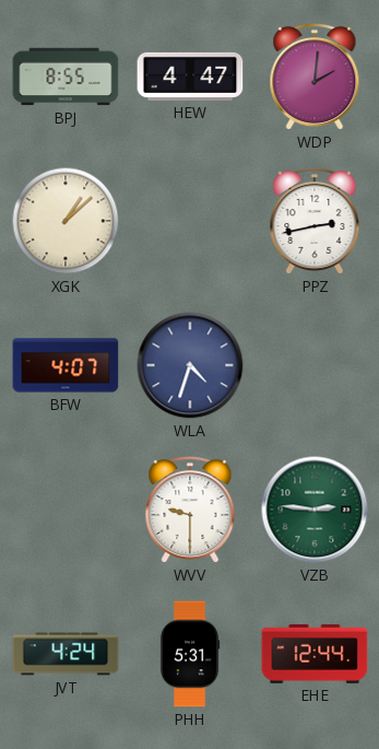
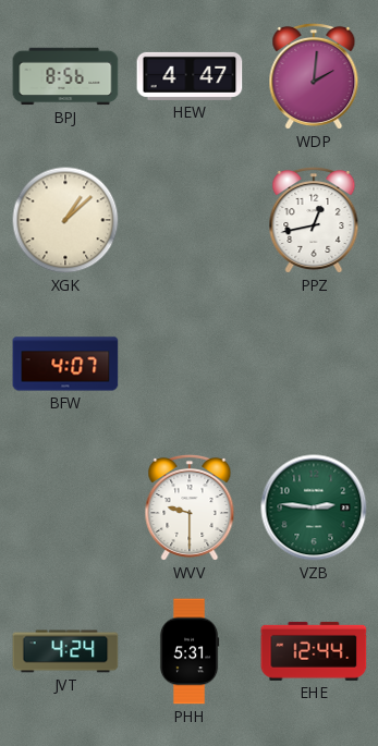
BPJ: 8:55 -> 8:56 (65, 76)
PPZ: 2:43 -> 12:43 (314, 220)
WLA: 4:33 -> none (190, 365)
